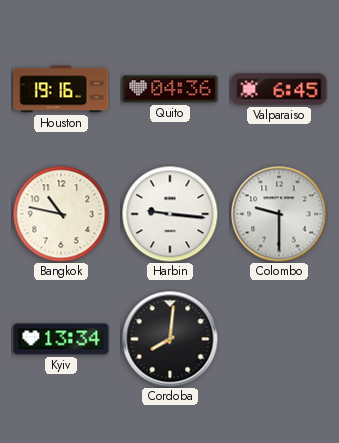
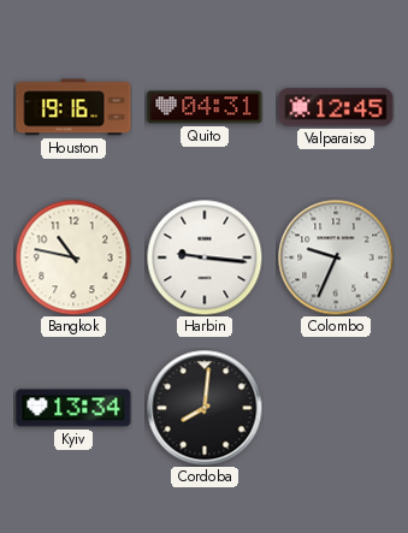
Quito: 04:36 -> 04:31 (205, 107)
Valparaiso: 6:45 -> 12:45 (336, 107)
Colombo: 9:30 -> 9:34 (336, 257)
